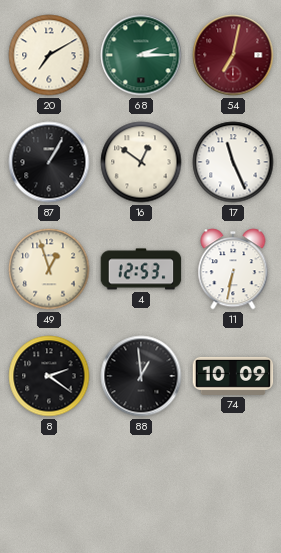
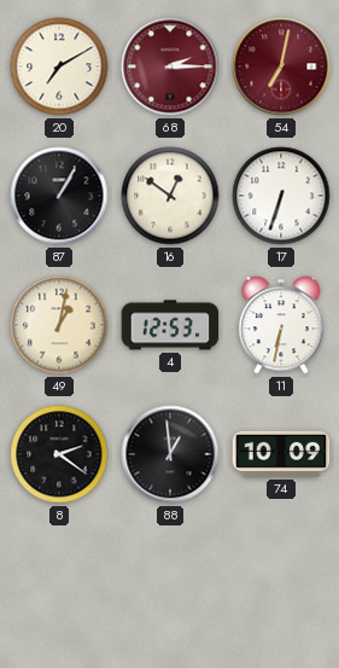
68 dial: green -> burgundy (170, 66)
17: 11:26 -> 6:33 (281, 196)
49: 12:57 -> 1:02 (59, 325)
